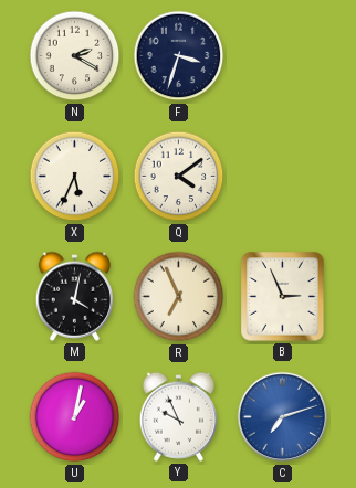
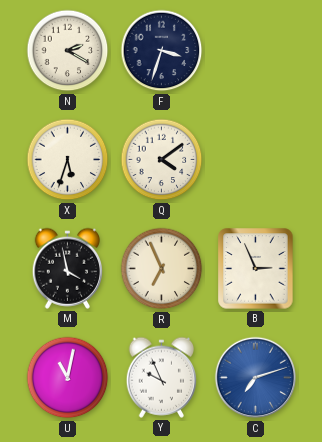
X: 5:34 -> 5:33 (68, 160)
M: 4:02 -> 3:58 (67, 268)
U: 1:02 -> 11:02 (68, 378)
